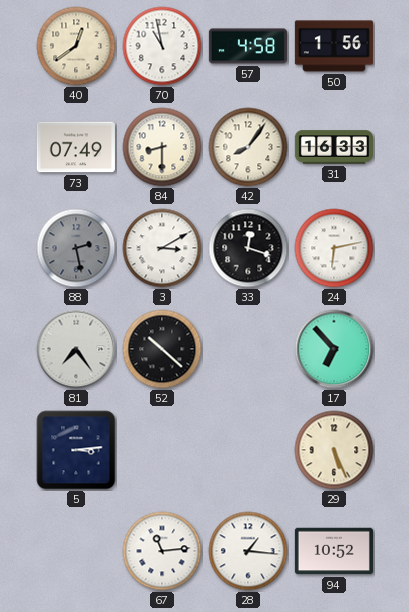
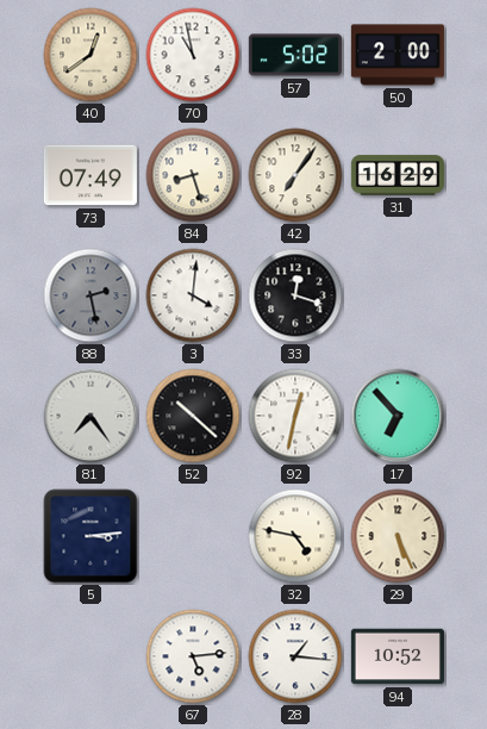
57: 4:58 -> 5:02 (295, 55)
50: 1:56 -> 2:00 (398, 55)
84: 8:30 -> 8:27 (193, 175)
42: 8:06 -> 7:06 (295, 175)
31: 16:33 -> 16:29 (398, 175)
3: 3:10 -> 4:01 (193, 295)
24: 6:13 -> none (334, 248)
92: none -> 12:32 (295, 416)
32: none -> 4:47 (295, 536)
67: 11:14 -> 5:14 (193, 656)
